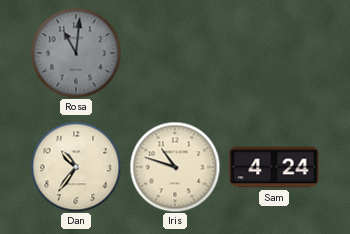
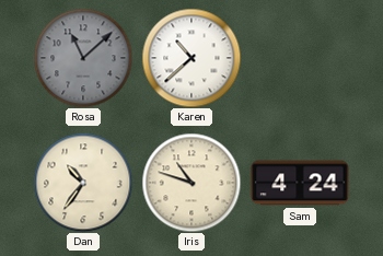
Rosa: 11:01 -> 11:08 (83, 58)
Karen: none -> 10:38 (191, 58)
